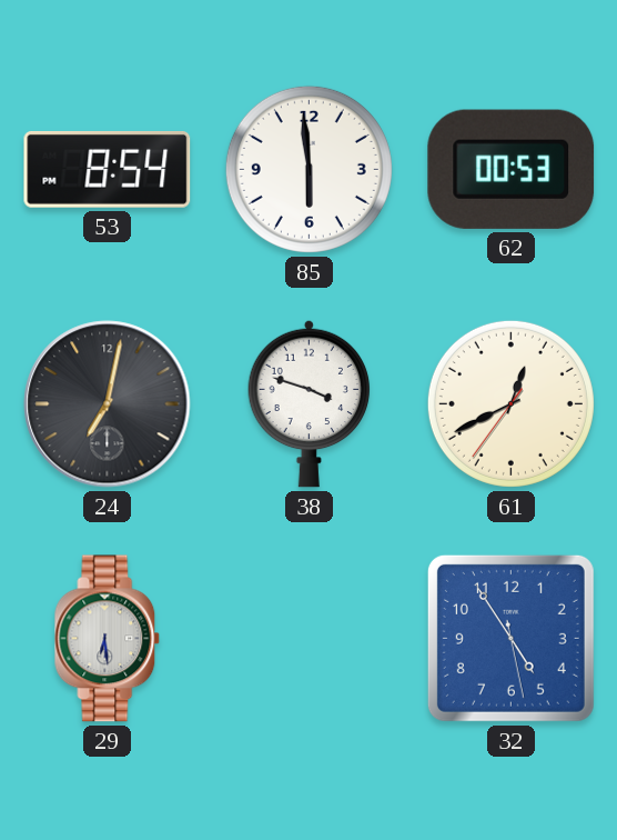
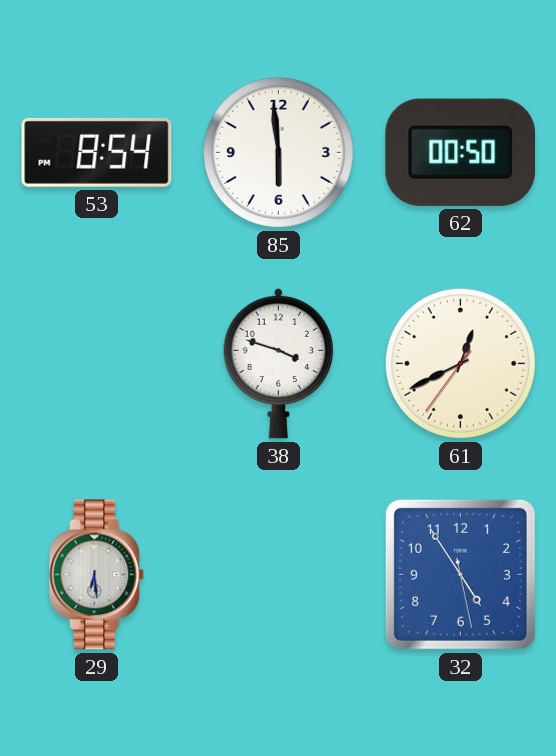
62: 00:53 -> 00:50 (461, 152)
24: 7:02 -> none (108, 404)
